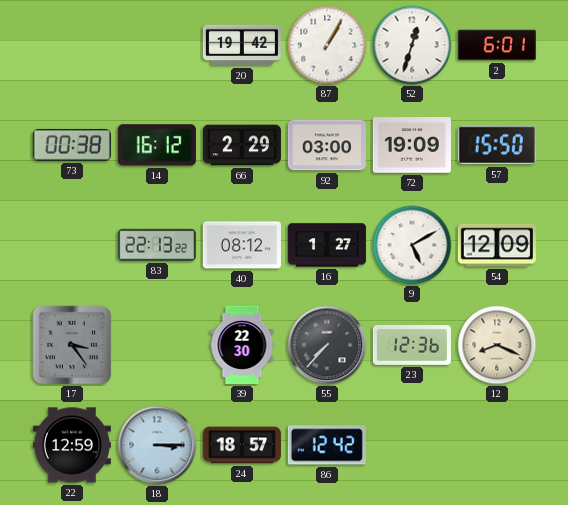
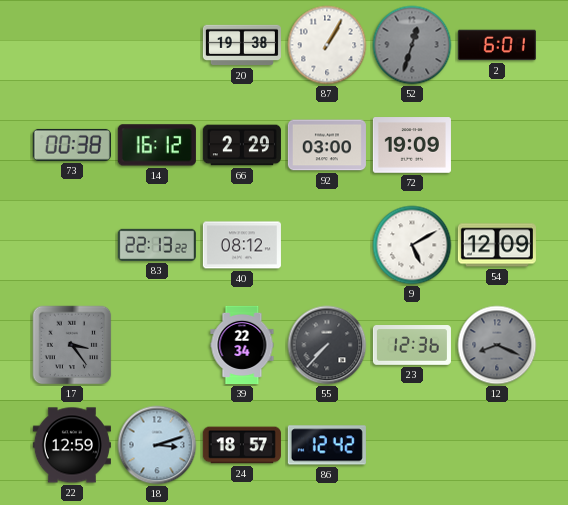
20: 19:42 -> 19:38 (242, 45)
52 dial: white -> grey (412, 45)
57: 15:50 -> none (497, 145)
16: 1:27 -> none (327, 245)
39: 22:30 -> 22:34 (242, 345)
12 dial: cream -> grey (497, 345)
18: 3:15 -> 3:12 (157, 445)
